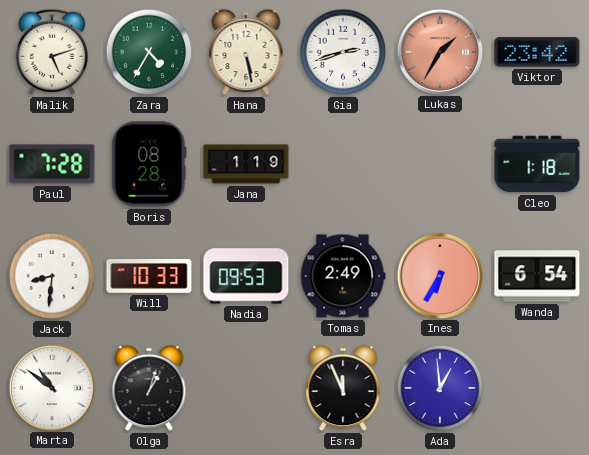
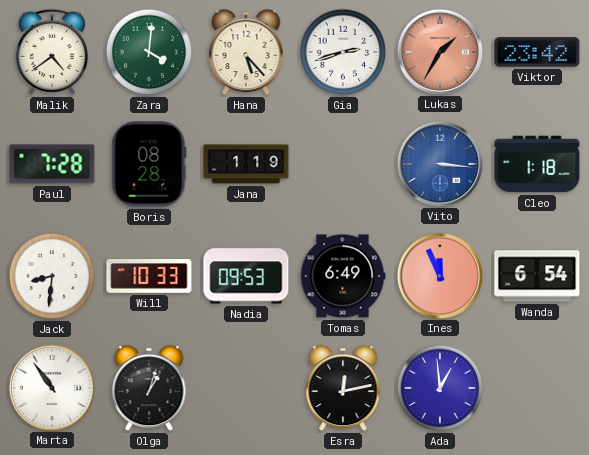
Malik: 5:12 -> 4:39 (51, 52)
Zara: 4:35 -> 4:01 (149, 52)
Hana: 5:28 -> 5:23 (246, 52)
Vito: none -> 3:16 (439, 163)
Tomas: 2:49 -> 6:49 (343, 276)
Ines: 6:35 -> 11:56 (439, 275)
Marta: 10:51 -> 10:54 (51, 387)
Esra: 11:56 -> 12:13 (343, 388)
